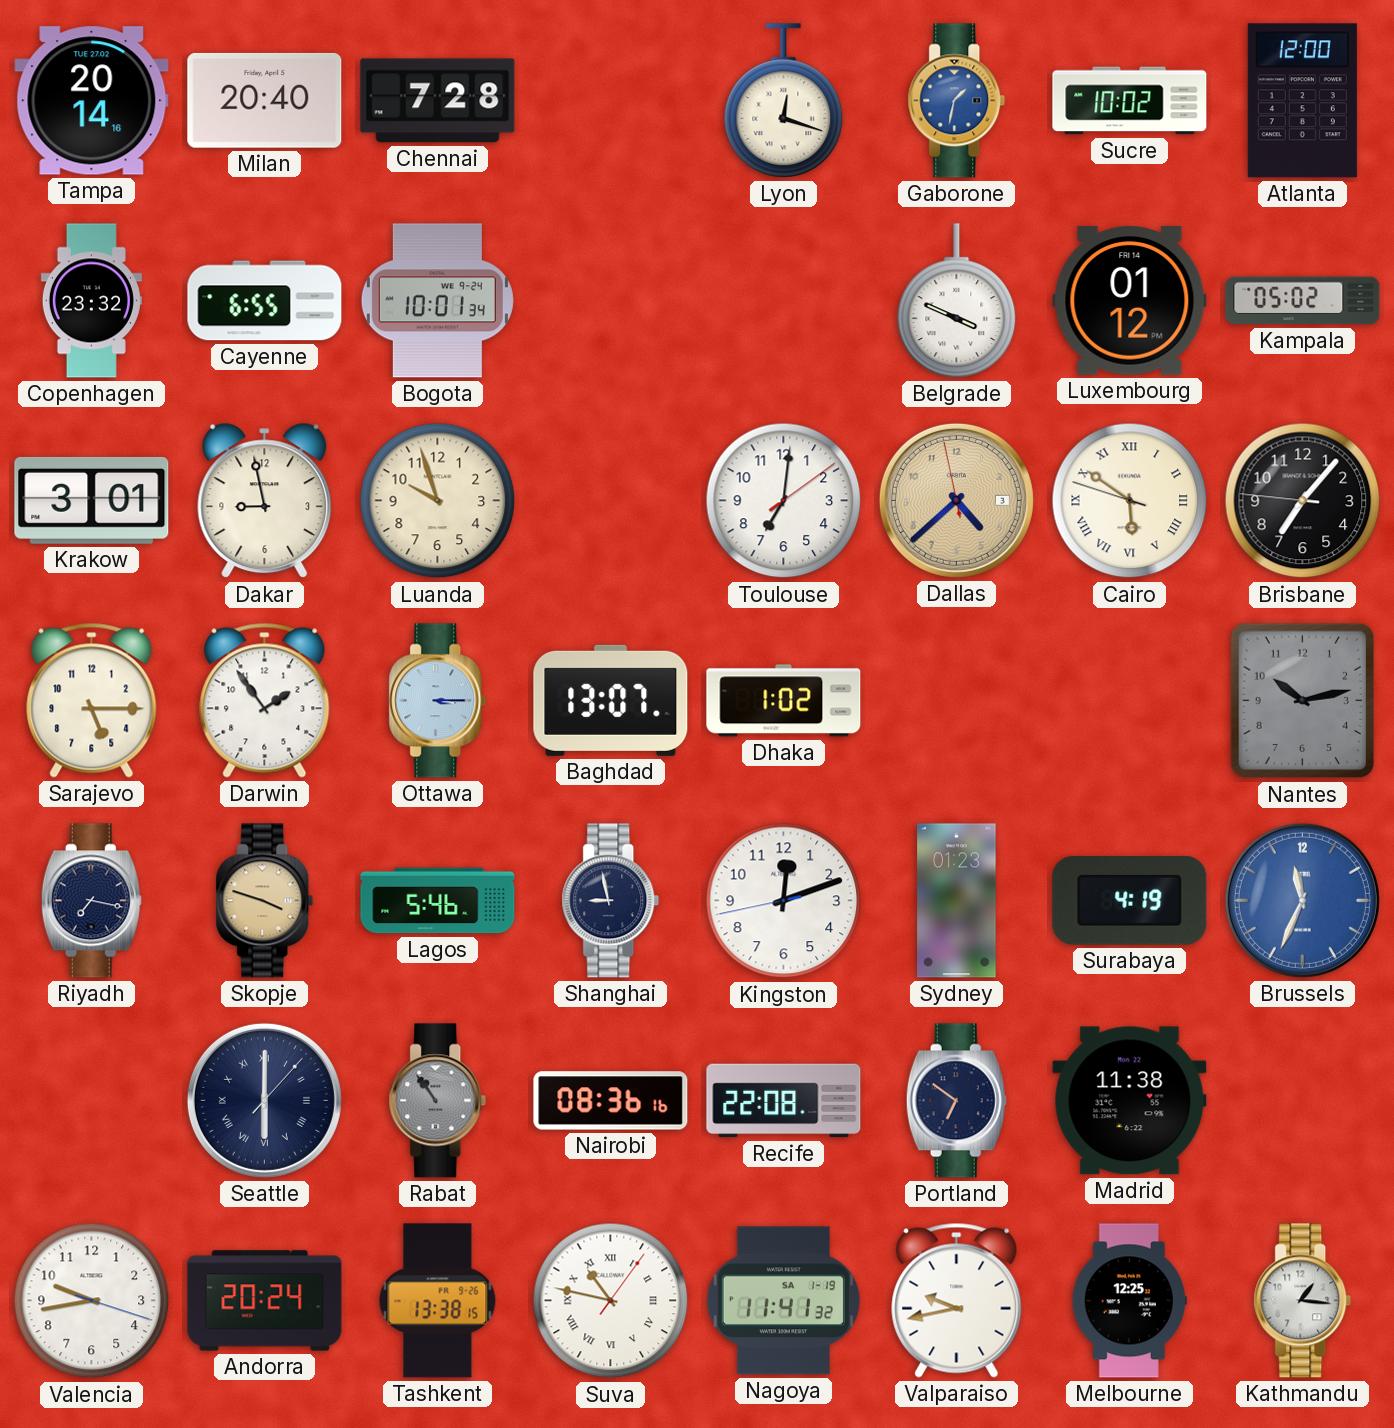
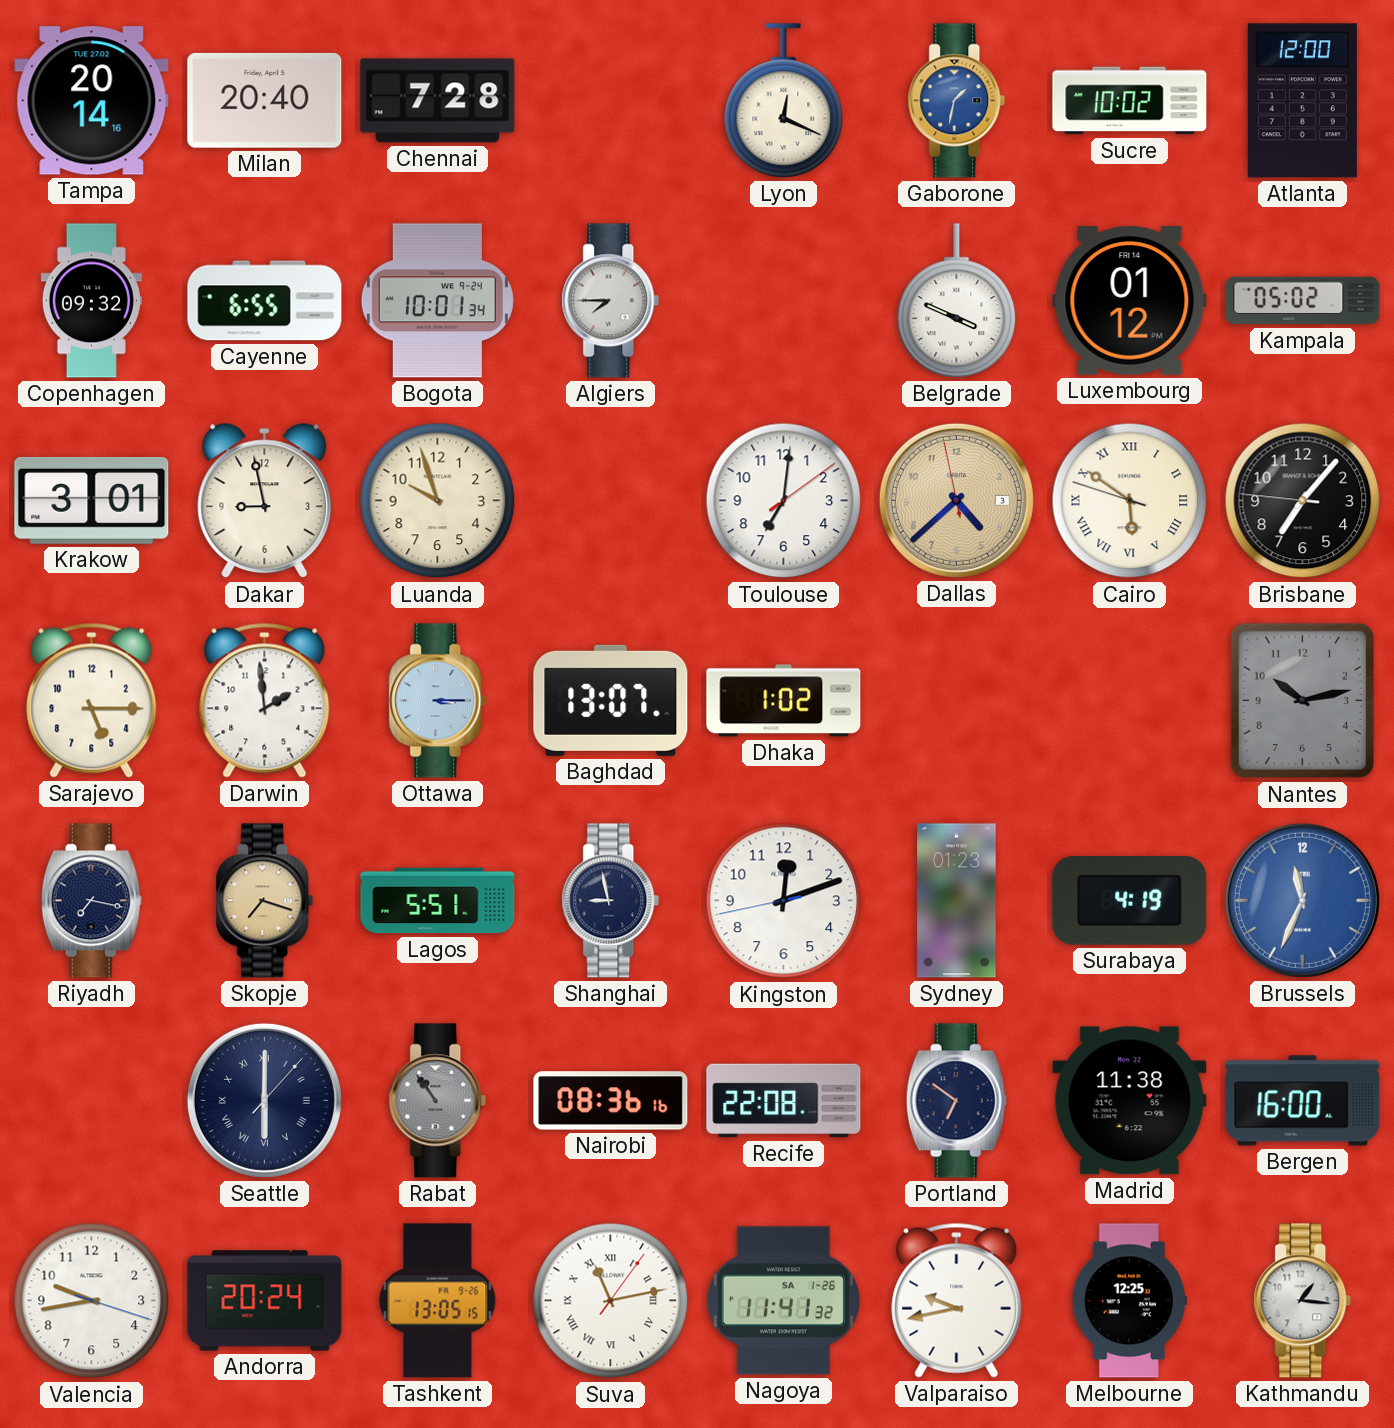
Lyon: 12:18 -> 12:19 (784, 101)
Copenhagen: 23:32 -> 09:32 (91, 301)
Algiers: none -> 7:45 (611, 301)
Darwin: 1:54 -> 1:59 (265, 700)
Skopje: 3:48 -> 7:18 (265, 901)
Lagos: 5:46 -> 5:51 (438, 901)
Bergen: none -> 16:00 (1303, 1101)
Tashkent: 13:38 -> 13:05 (438, 1301)
Suva: 10:47 -> 11:13 (611, 1301)
Nagoya date: SA 1-19 -> SA 1-26 (783, 1301)
